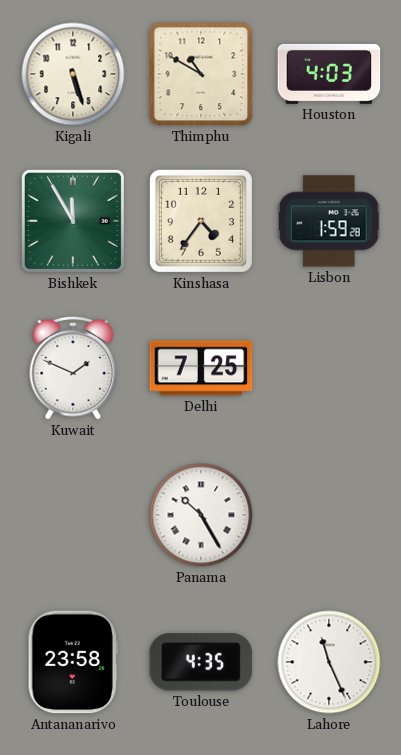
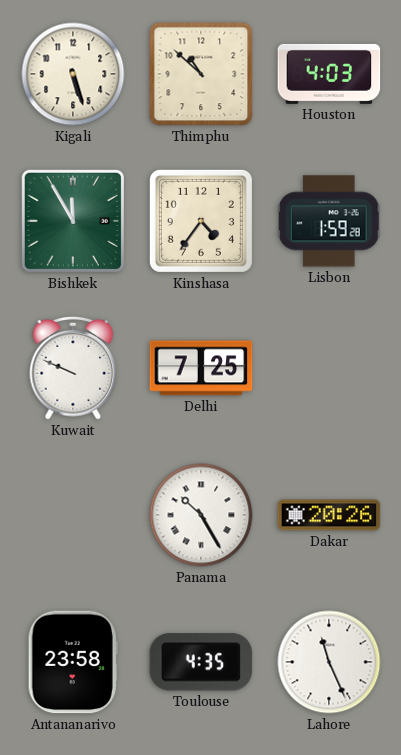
Thimphu: 10:50 -> 10:52 (201, 74)
Kuwait: 1:49 -> 9:49 (73, 369)
Dakar: none -> 20:26 (329, 515)
